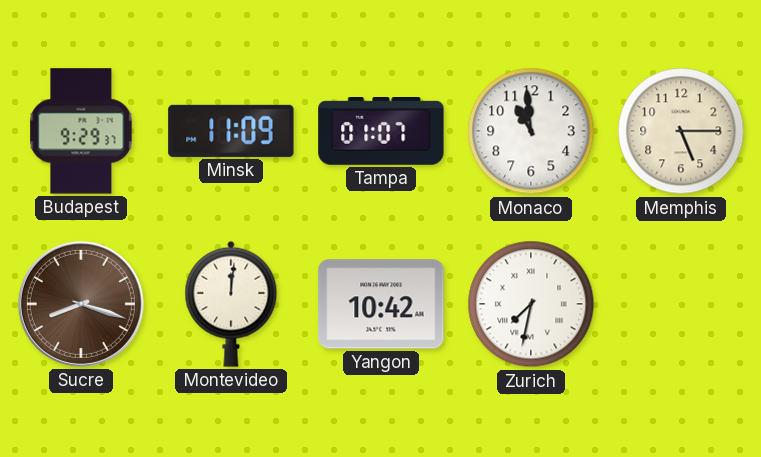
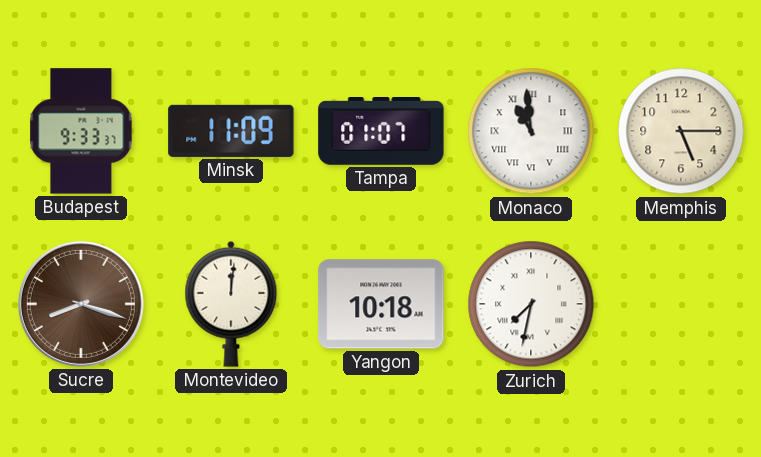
Budapest: 9:29 -> 9:33 (81, 131)
Monaco numerals: Arabic -> Roman (531, 131)
Yangon: 10:42 -> 10:18 (381, 304)
